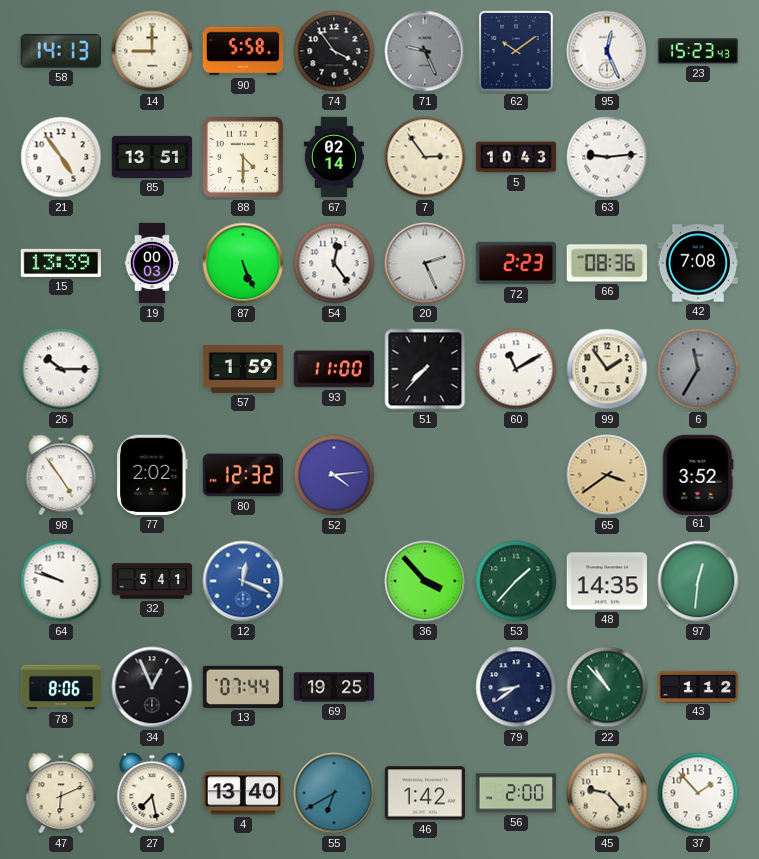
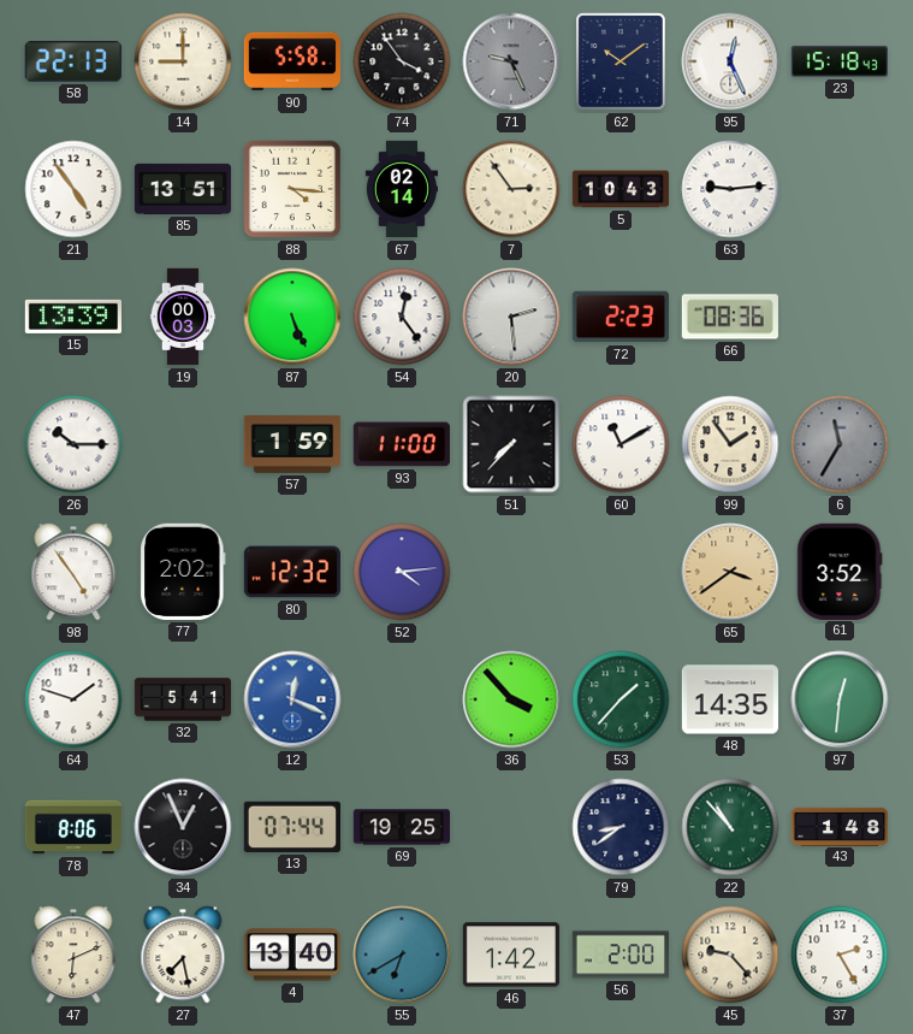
58: 14:13 -> 22:13 (73, 61)
23: 15:23 -> 15:18 (838, 61)
88: 4:30 -> 4:16 (292, 189)
20: 2:26 -> 2:29 (511, 317)
42: 7:08 -> none (697, 263)
64: 9:48 -> 1:48 (73, 699)
43: 1:12 -> 1:48 (840, 826)
37: 1:53 -> 2:25 (840, 955)
